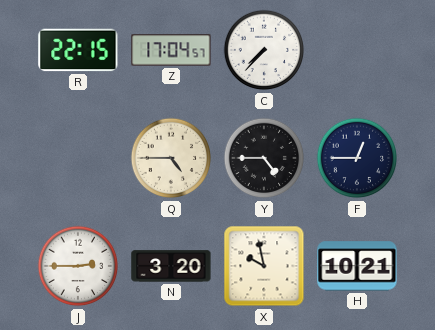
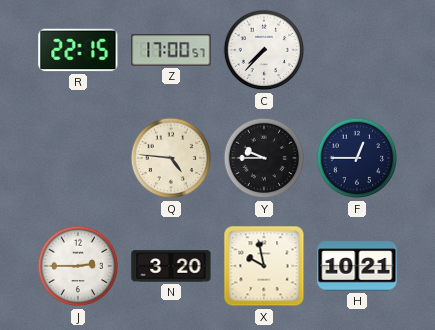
Z: 17:04 -> 17:00 (171, 50)
Q: 4:45 -> 4:46 (171, 158)
Y: 4:45 -> 9:45 (264, 158)
